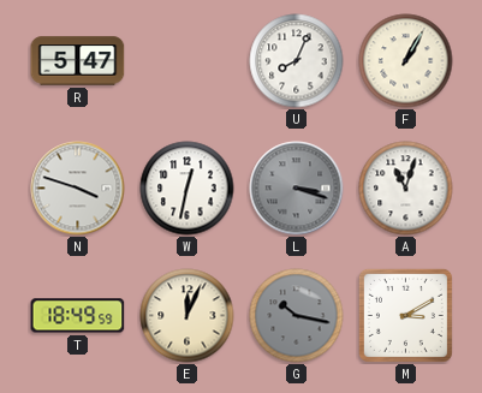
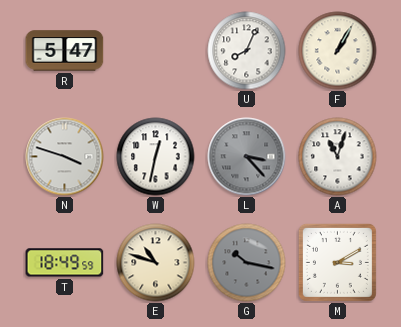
L: 3:18 -> 3:23 (247, 157)
E: 12:04 -> 10:48 (156, 263)
